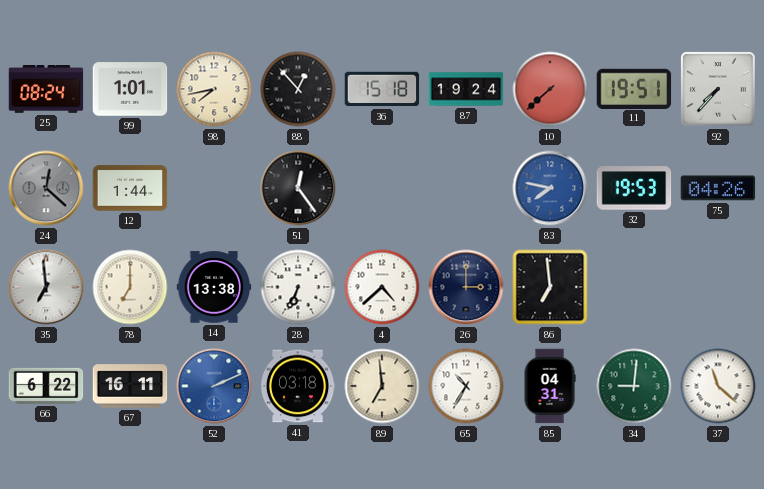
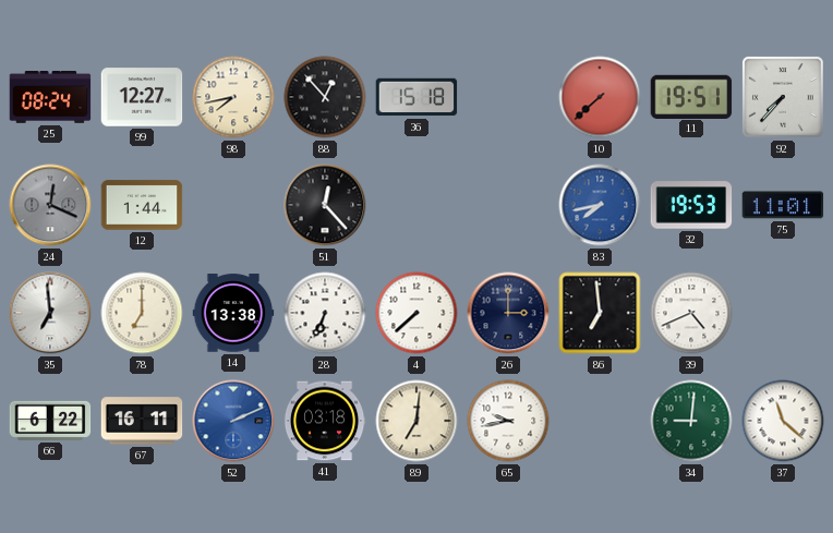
99: 1:01 -> 12:27 (142, 97)
87: 19:24 -> none (466, 89)
24: 12:22 -> 12:19 (50, 205)
51: 12:24 -> 12:23 (325, 205)
83: 7:47 -> 7:43 (600, 205)
75: 04:26 -> 11:01 (783, 205)
4: 4:38 -> 7:38 (417, 313)
39: none -> 4:41 (691, 313)
89: 6:59 -> 7:01 (417, 421)
65: 10:35 -> 9:43 (508, 421)
85: 04:31 -> none (550, 386)
